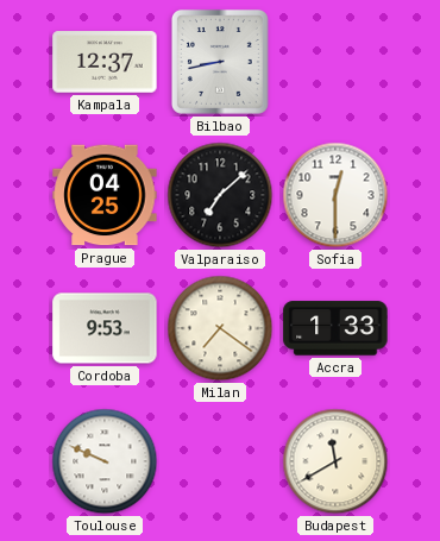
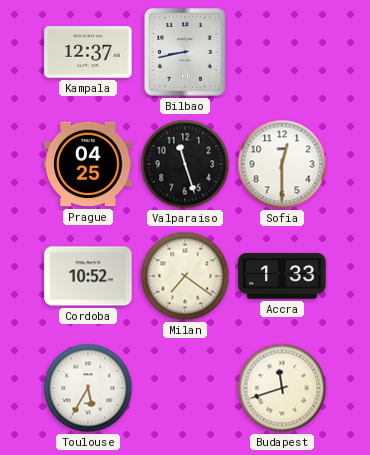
Valparaiso: 7:08 -> 11:27 (185, 164)
Cordoba: 9:53 -> 10:52 (88, 276)
Toulouse: 9:49 -> 5:35 (88, 388)
Budapest: 11:40 -> 11:42 (282, 388)
